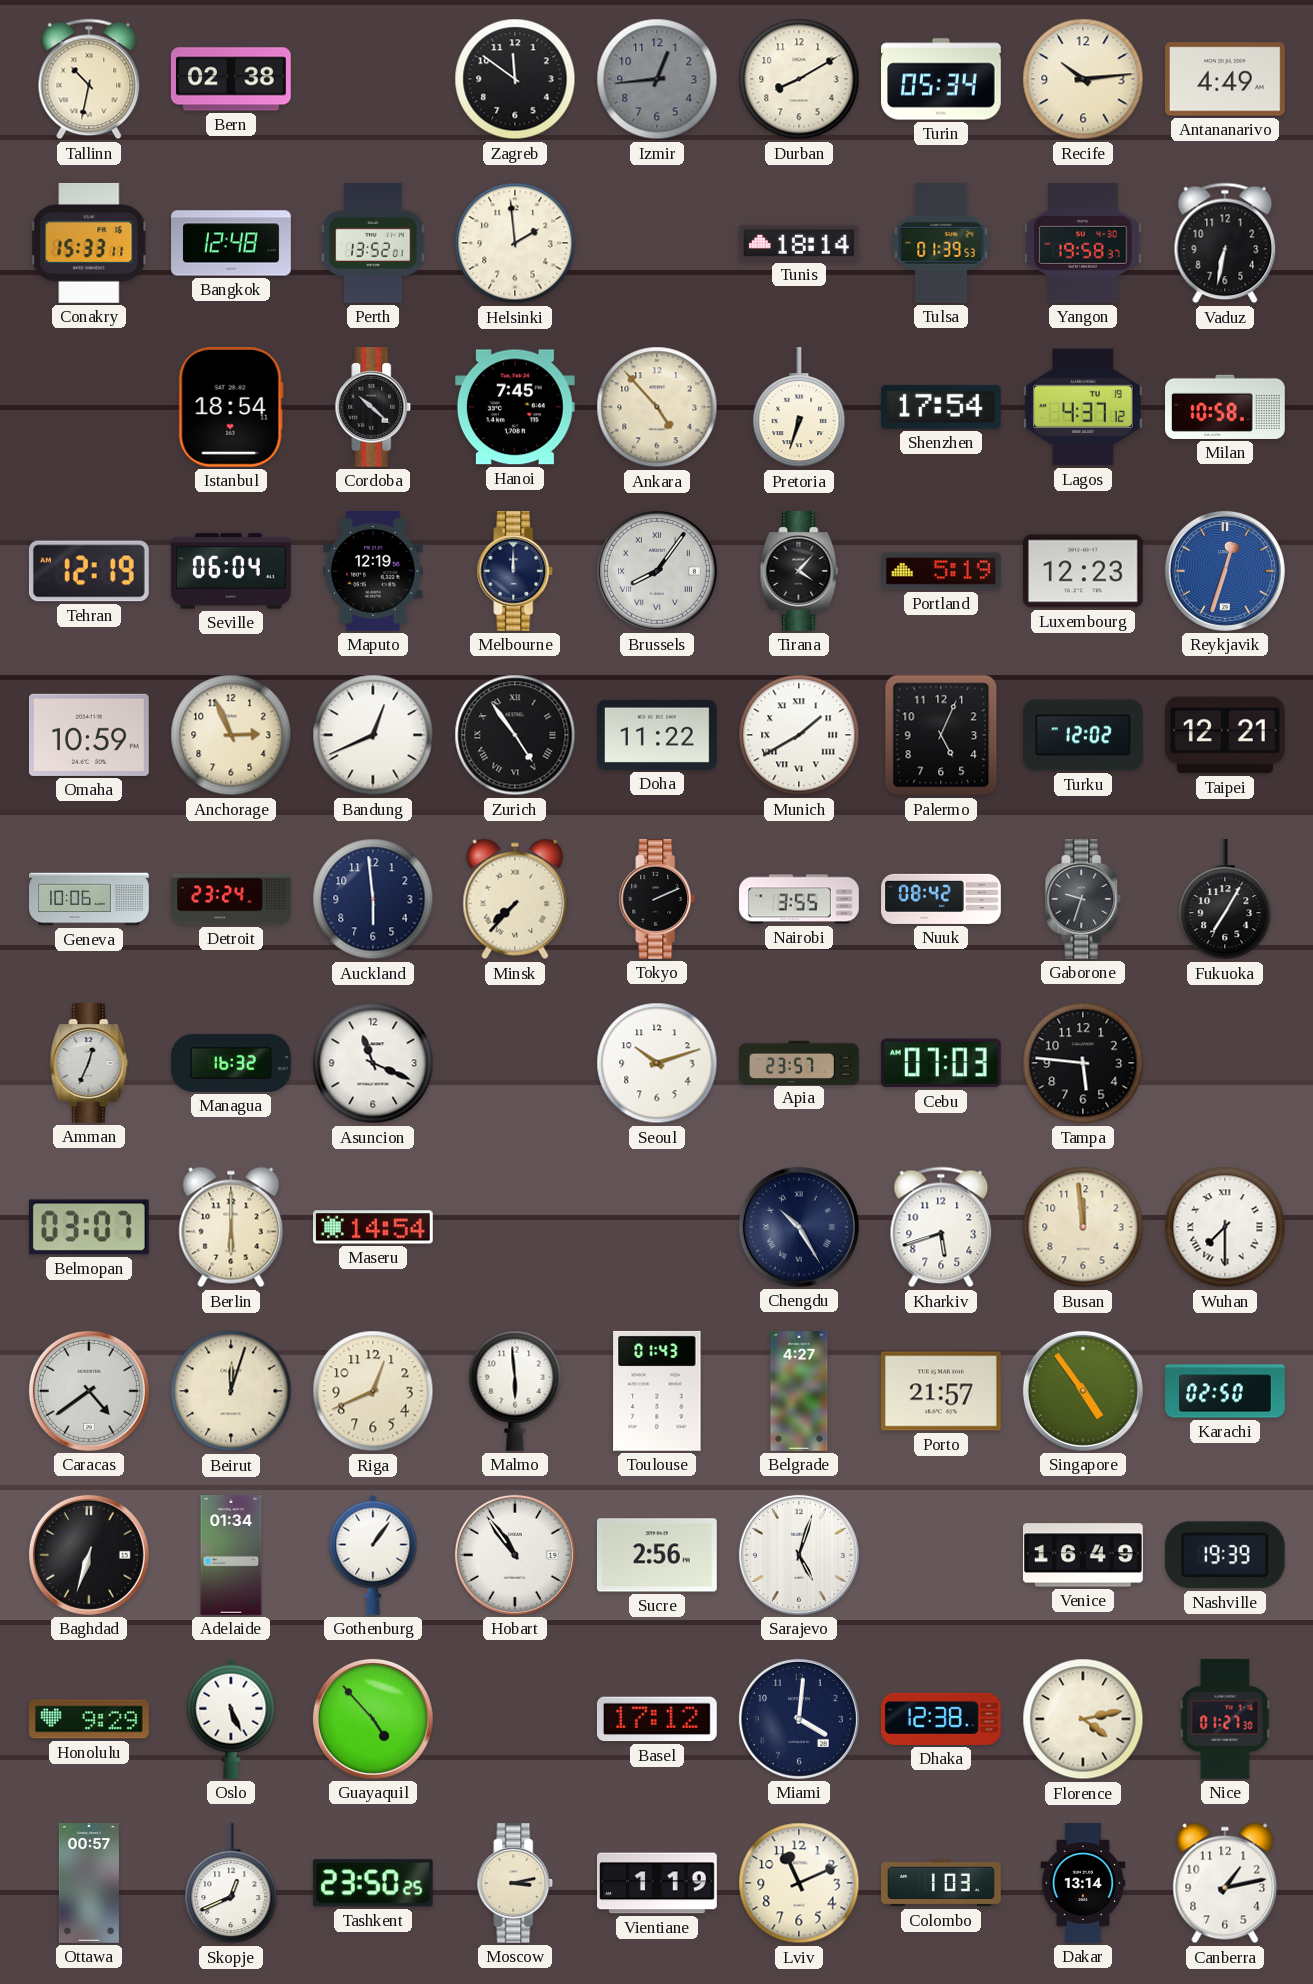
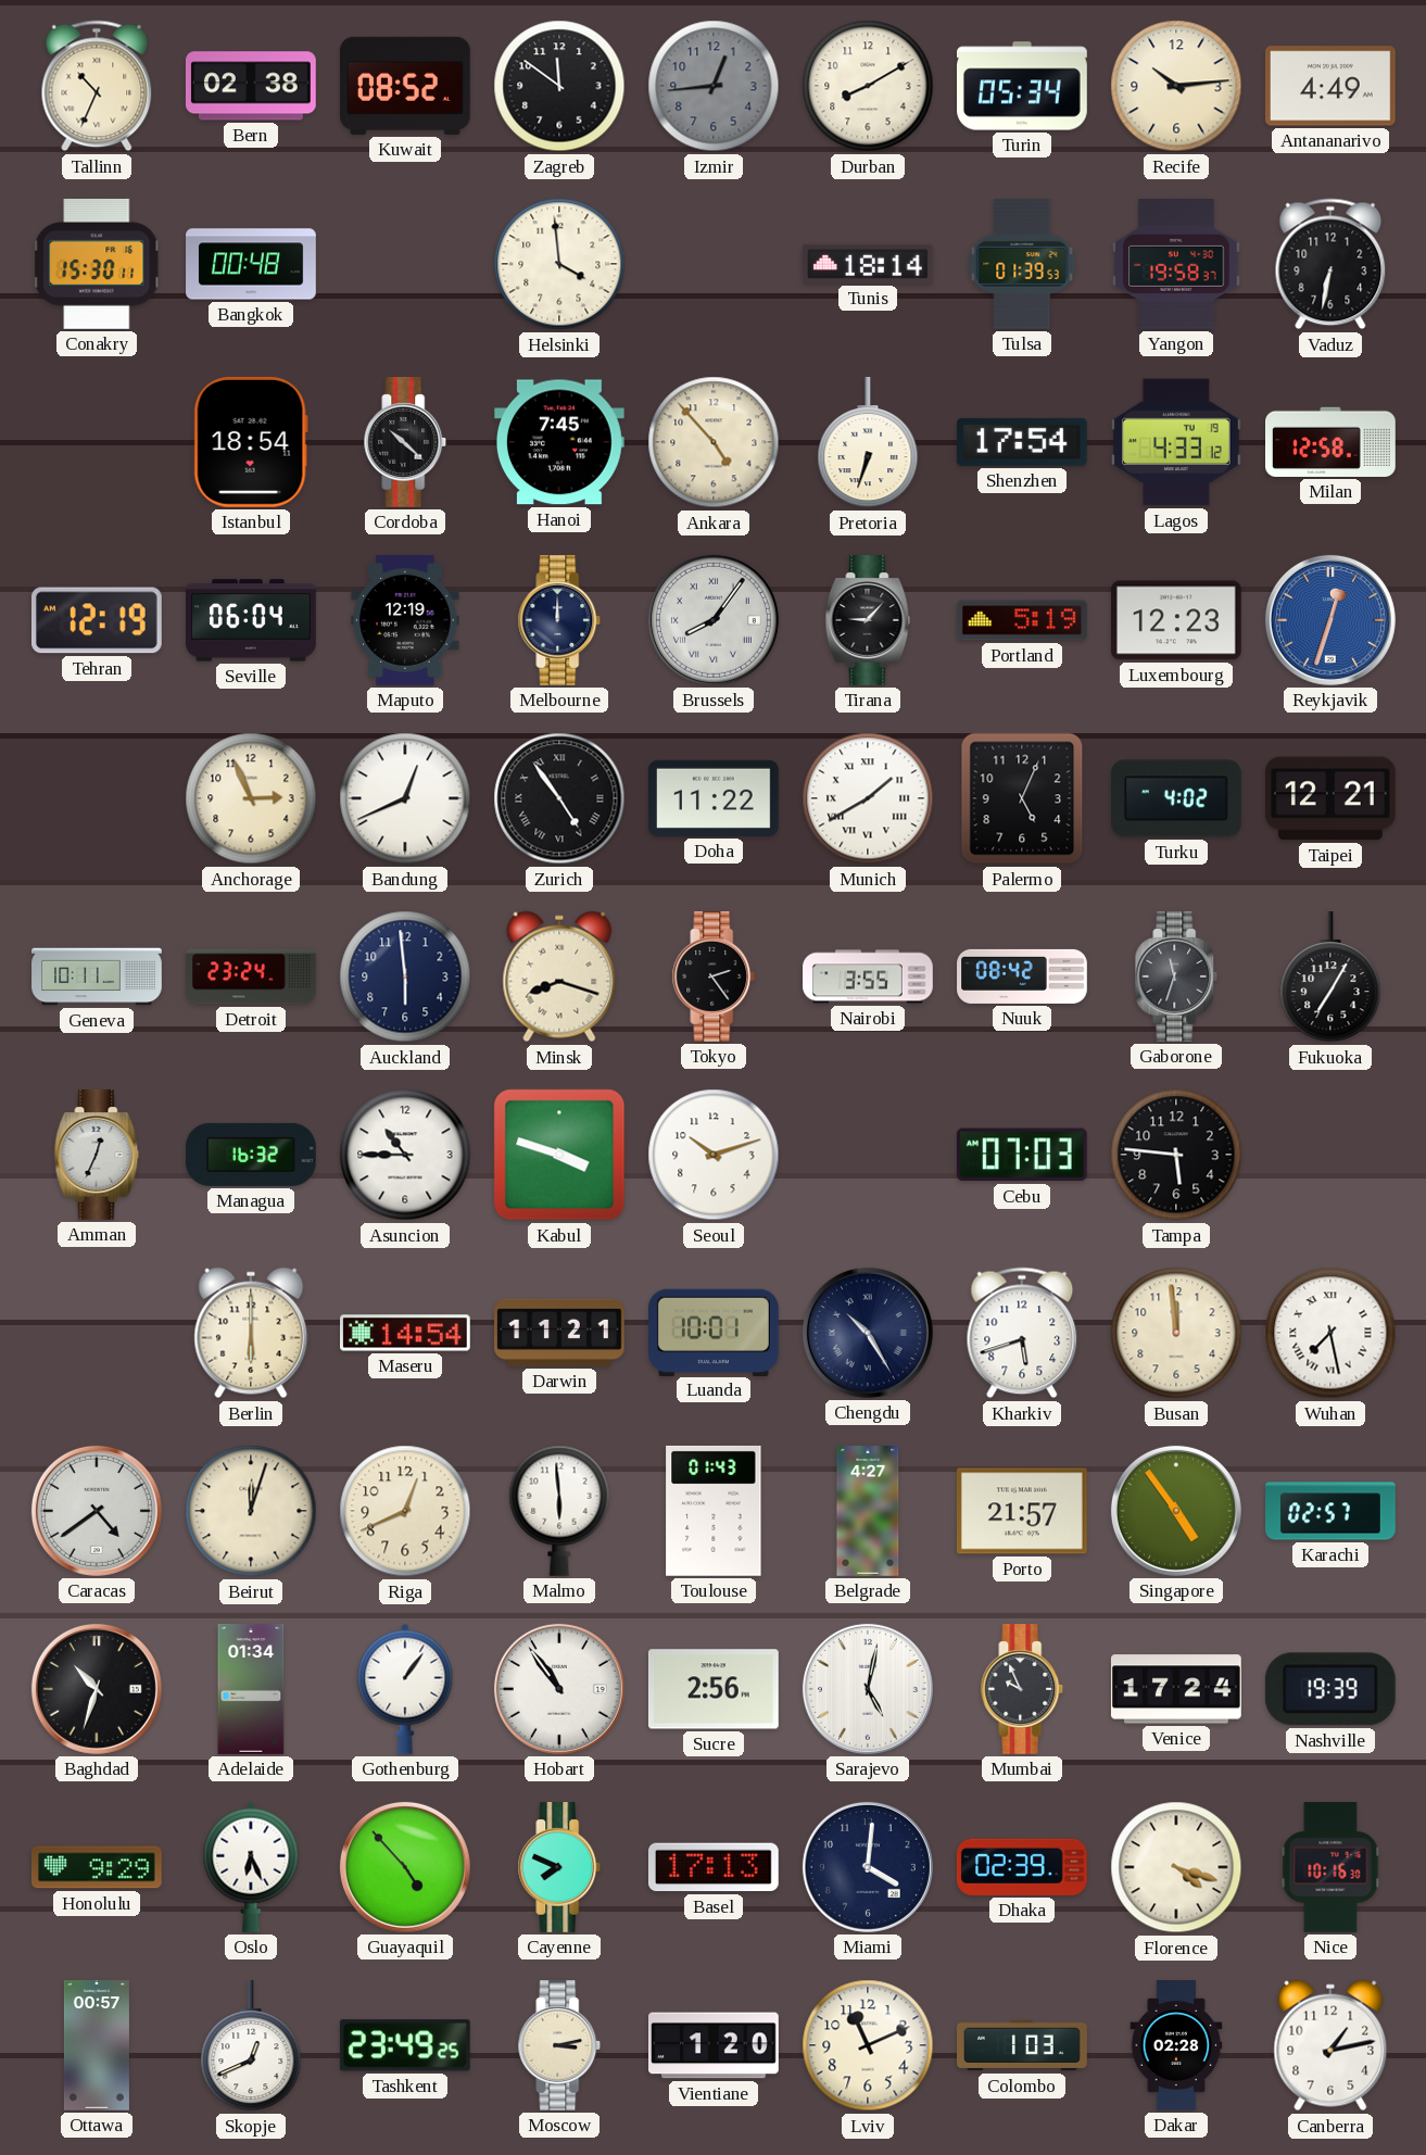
Tallinn: 10:32 -> 10:34 (97, 86)
Kuwait: none -> 08:52 (406, 86)
Conakry: 15:33 -> 15:30 (97, 264)
Bangkok: 12:48 -> 00:48 (251, 264)
Perth: 13:52 -> none (373, 244)
Helsinki: 1:59 -> 3:59 (559, 264)
Lagos: 4:37 -> 4:33 (1176, 442)
Milan: 10:58 -> 12:58 (1332, 442)
Tirana: 4:07 -> 9:07 (868, 621)
Omaha: 10:59 -> none (89, 735)
Turku: 12:02 -> 4:02 (1176, 798)
Geneva: 10:06 -> 10:11 (97, 976)
Minsk: 7:37 -> 8:18 (559, 976)
Tokyo: 2:11 -> 2:24 (714, 978)
Gaborone: 9:33 -> 11:33 (1176, 978)
Asuncion: 11:19 -> 10:45 (405, 1155)
Kabul: none -> 3:48 (559, 1155)
Apia: 23:57 -> none (799, 1062)
Belmopan: 03:07 -> none (89, 1227)
Darwin: none -> 11:21 (560, 1333)
Luanda: none -> 10:01 (715, 1332)
Wuhan: 7:30 -> 7:28 (1330, 1333)
Karachi: 02:50 -> 02:57 (1330, 1511)
Baghdad: 6:33 -> 10:33 (97, 1689)
Sarajevo: 5:03 -> 5:02 (868, 1689)
Mumbai: none -> 9:56 (1022, 1690)
Venice: 16:49 -> 17:24 (1176, 1689)
Oslo: 5:26 -> 6:26 (251, 1867)
Cayenne: none -> 7:49 (559, 1868)
Basel: 17:12 -> 17:13 (714, 1867)
Dhaka: 12:38 -> 02:39 (1023, 1867)
Florence: 4:13 -> 4:18 (1176, 1867)
Nice: 01:27 -> 10:16 (1330, 1868)
Tashkent: 23:50 -> 23:49 (405, 2045)
Vientiane: 1:19 -> 1:20 (715, 2045)
Dakar: 13:14 -> 02:28 (1176, 2045)
